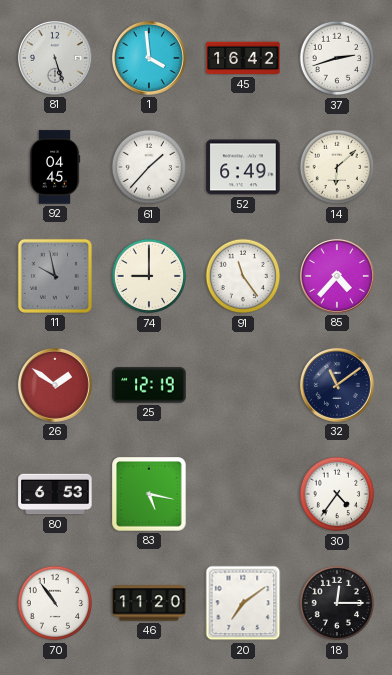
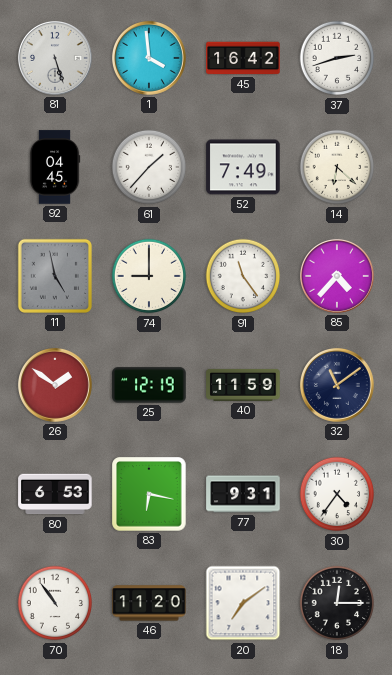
52: 6:49 -> 7:49 (243, 167)
14: 6:08 -> 6:22 (337, 167)
11: 9:58 -> 4:58 (55, 276)
40: none -> 11:59 (243, 385)
83: 5:17 -> 6:17 (149, 494)
77: none -> 9:31 (243, 494)
